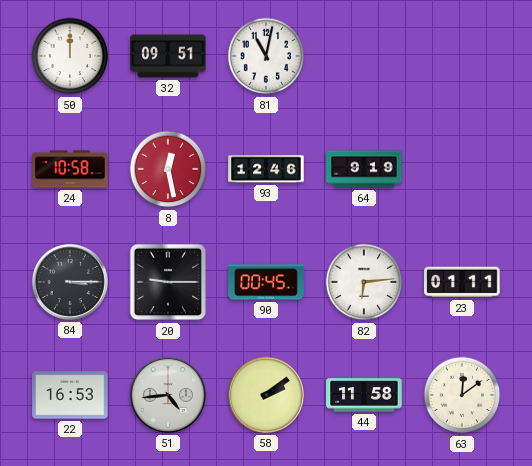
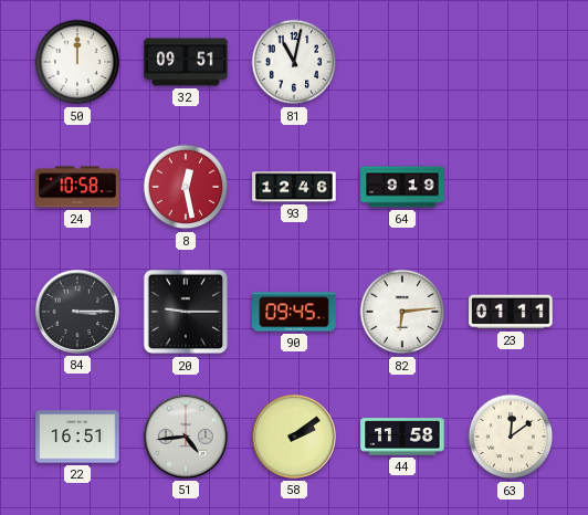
90: 00:45 -> 09:45 (294, 312)
22: 16:53 -> 16:51 (77, 437)
